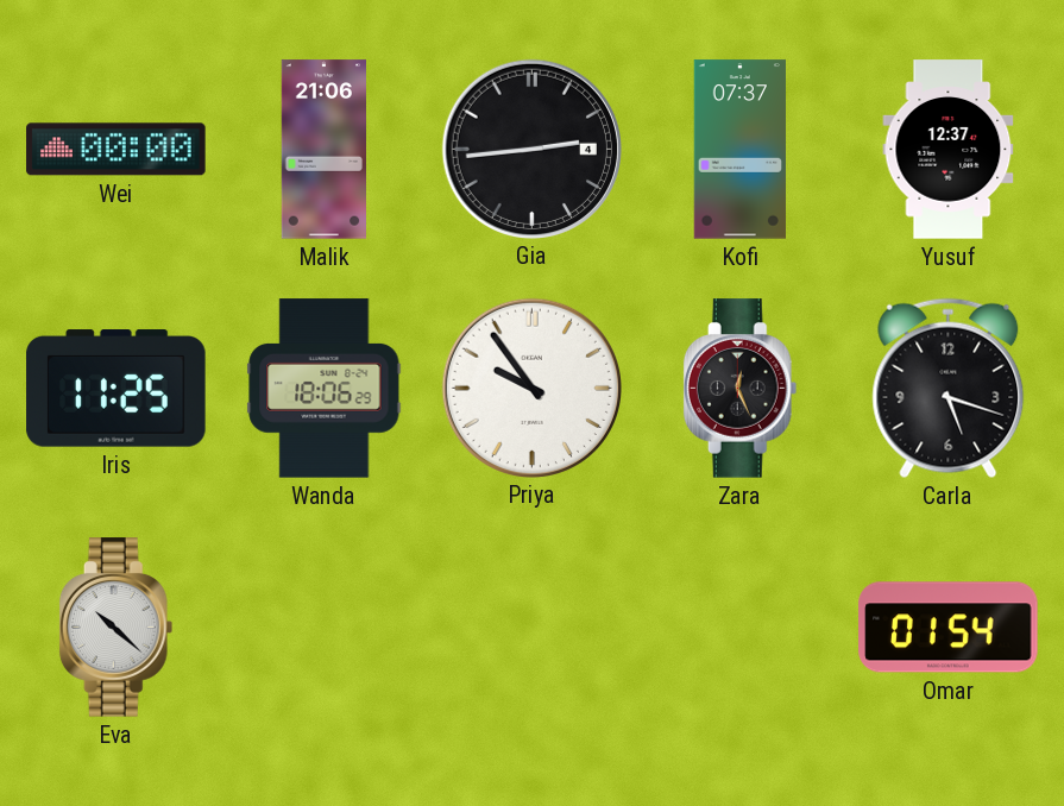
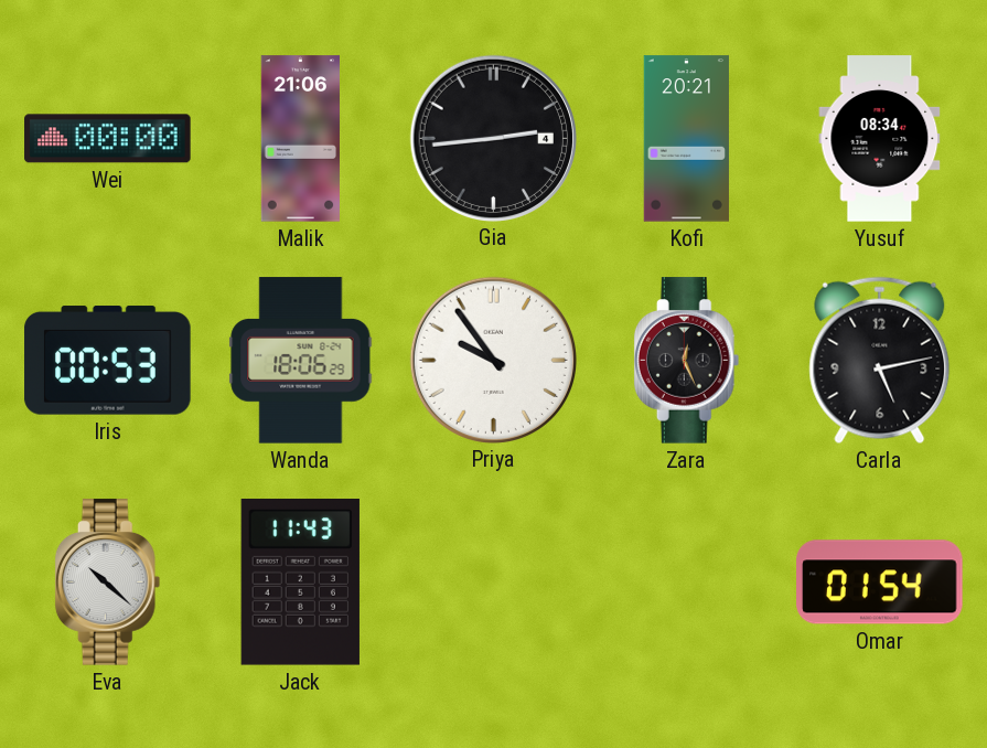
Kofi: 07:37 -> 20:21 (686, 139)
Yusuf: 12:37 -> 08:34 (880, 139)
Iris: 11:25 -> 00:53 (108, 361)
Carla: 5:18 -> 5:13 (880, 361)
Jack: none -> 11:43 (300, 583)
